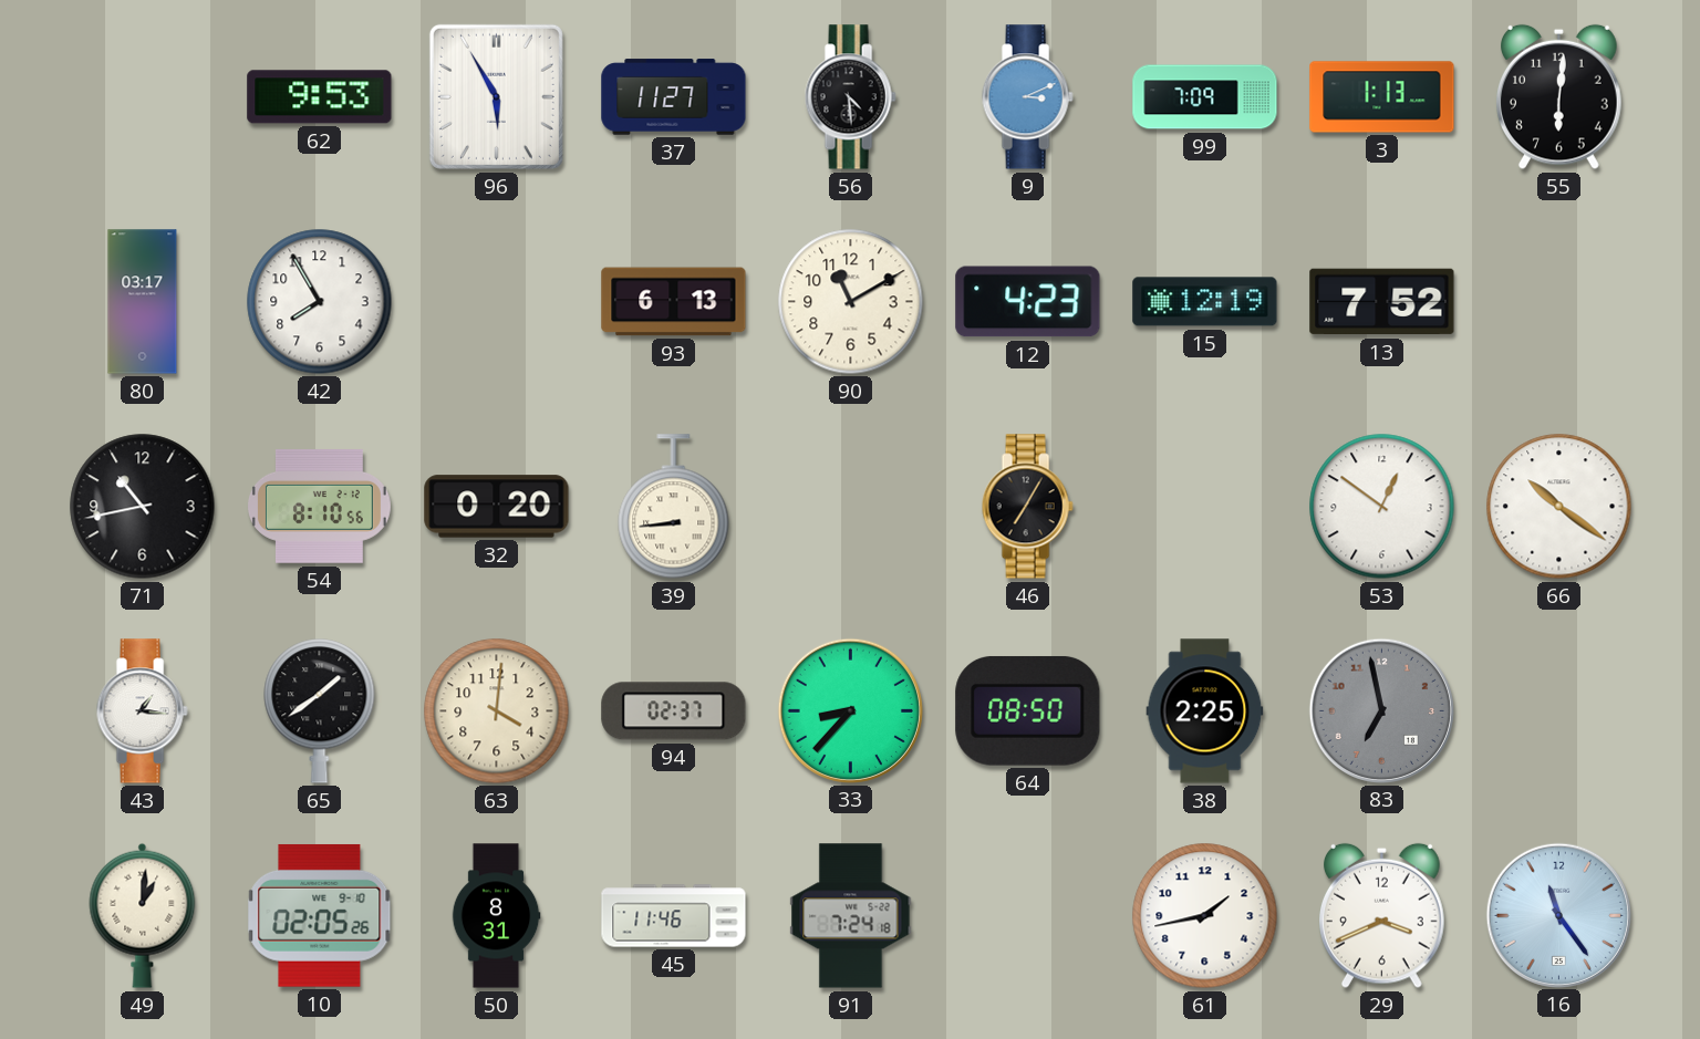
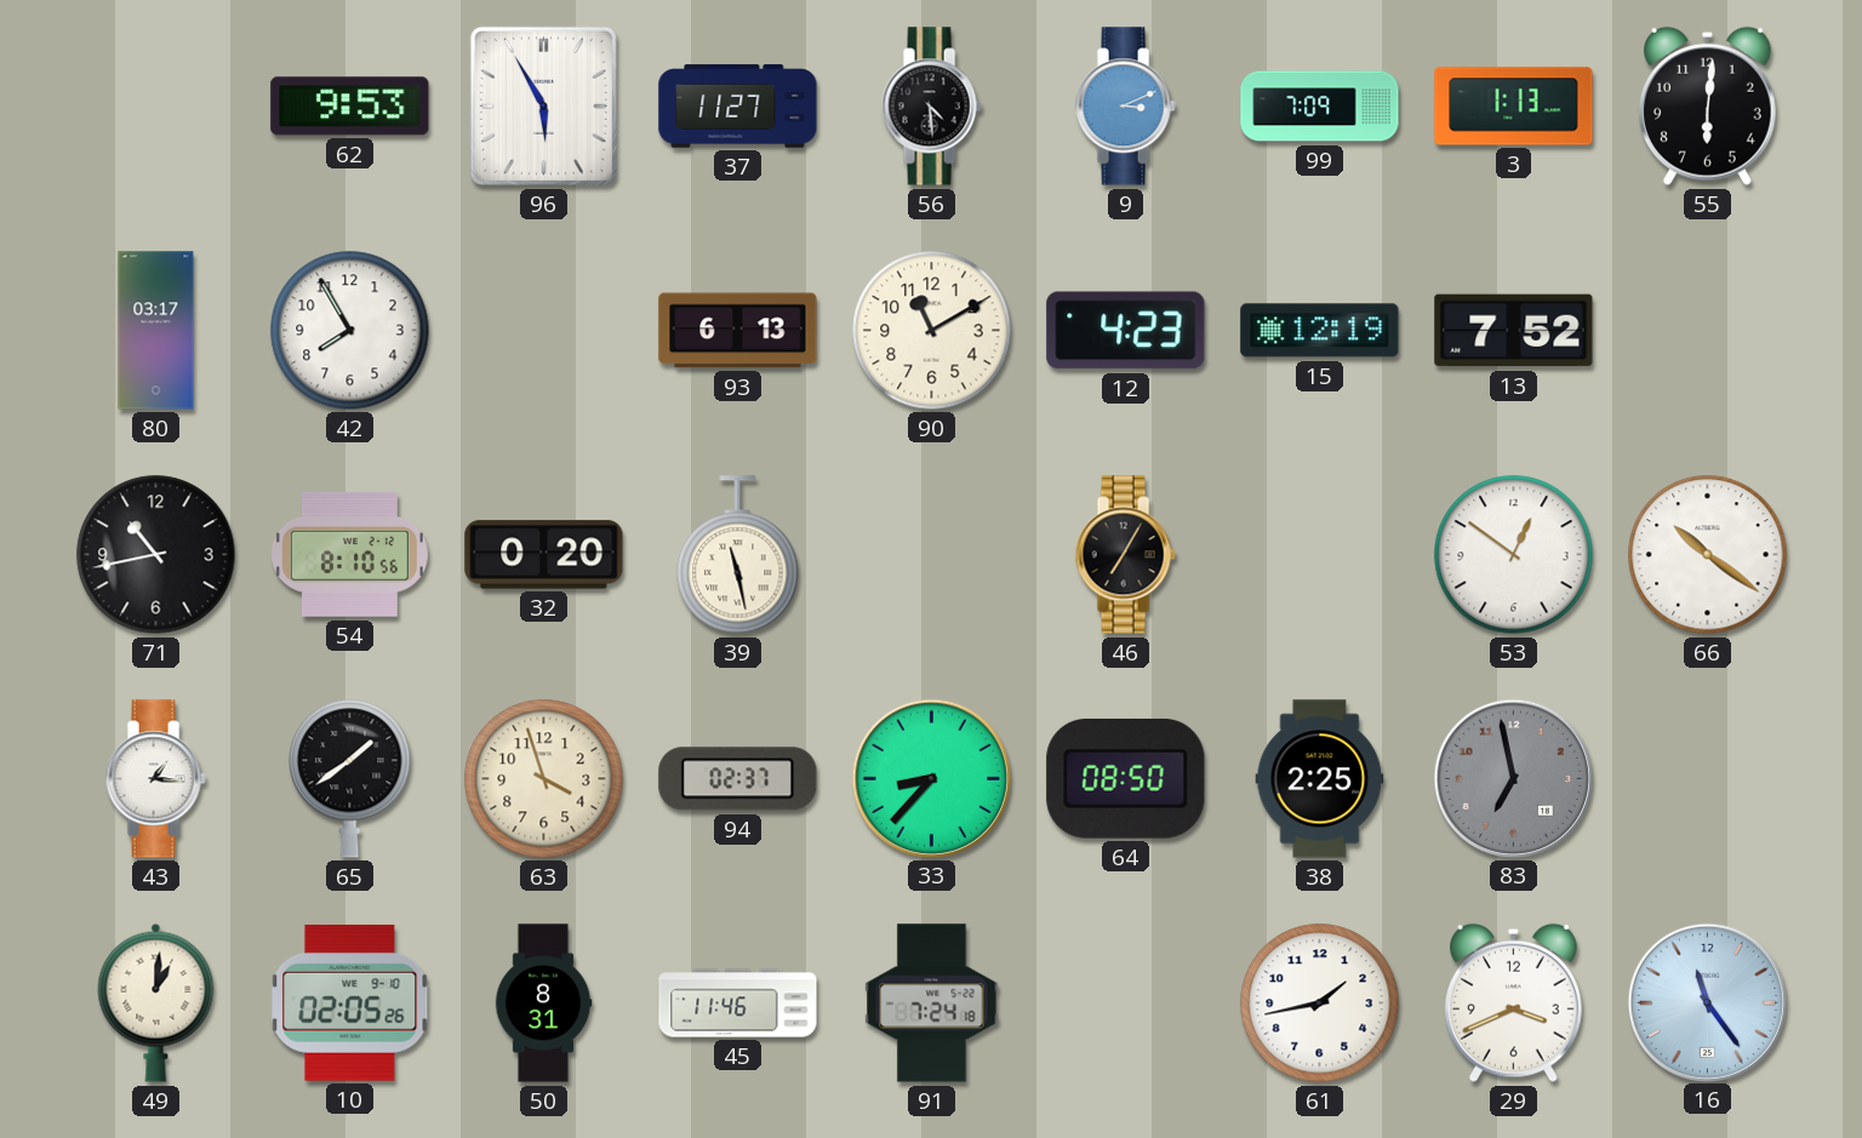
39: 8:44 -> 11:28 (738, 555)
63: 4:01 -> 3:57 (544, 779)
